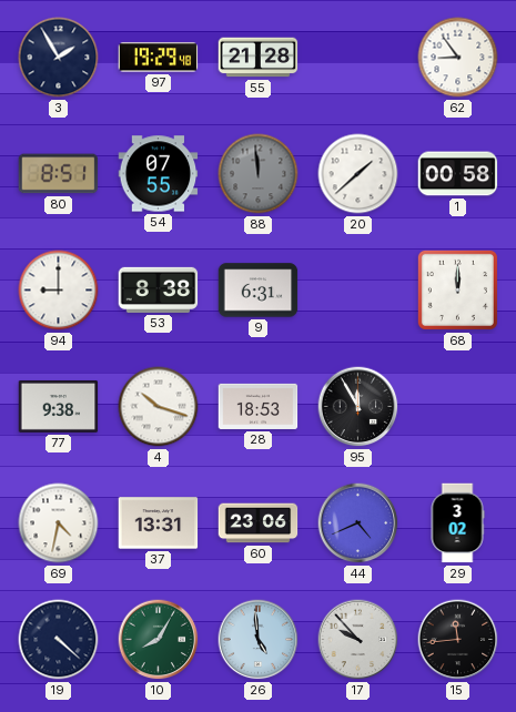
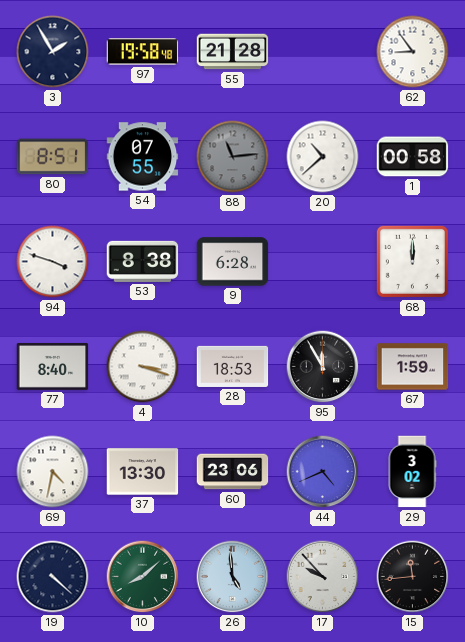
97: 19:29 -> 19:58 (143, 52)
88: 11:59 -> 11:14 (233, 157)
20: 1:38 -> 10:38 (323, 157)
94: 9:00 -> 3:48 (53, 262)
9: 6:31 -> 6:28 (233, 262)
77: 9:38 -> 8:40 (53, 366)
4: 10:18 -> 3:18 (143, 367)
67: none -> 1:59 (413, 367)
37: 13:31 -> 13:30 (143, 472)
10: 8:05 -> 8:08 (143, 577)
